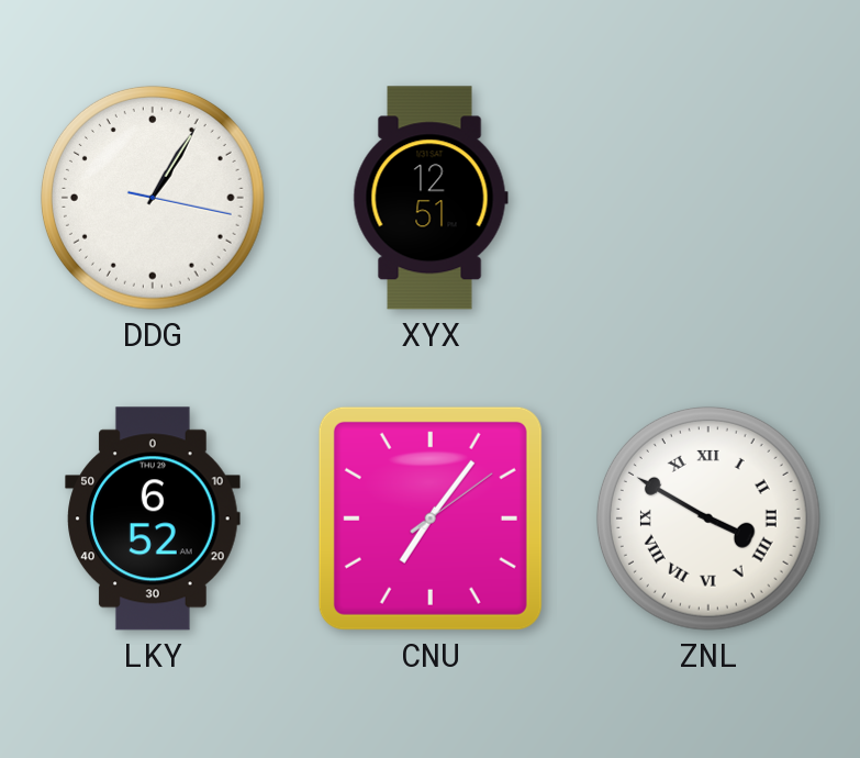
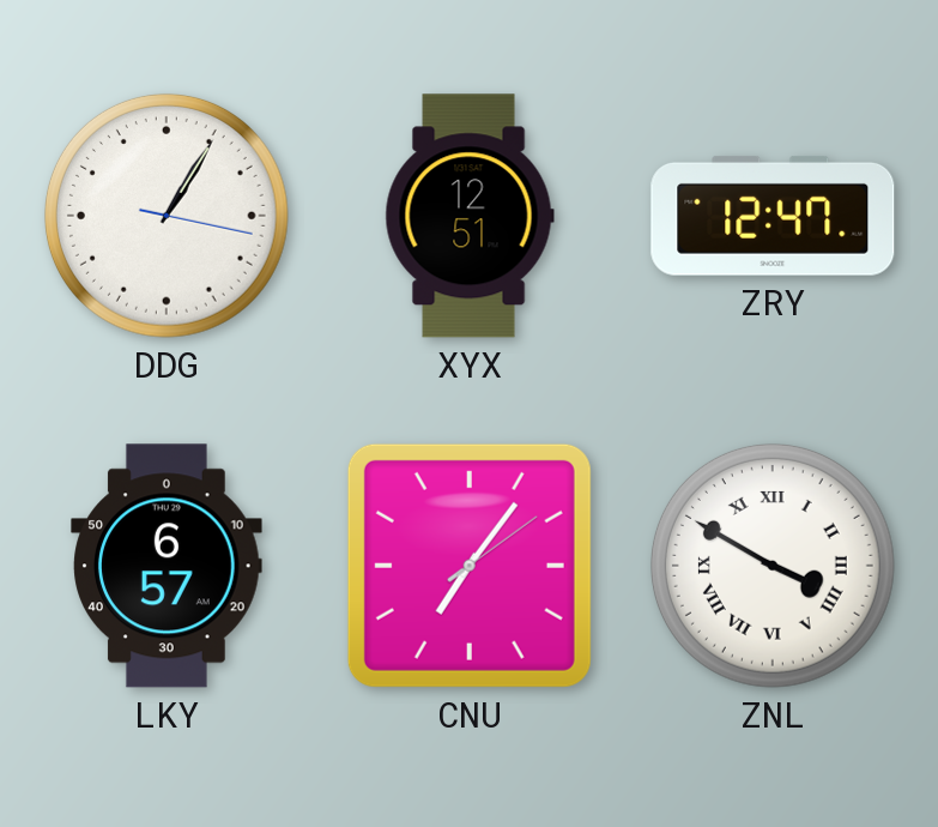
ZRY: none -> 12:47 (773, 216)
LKY: 6:52 -> 6:57 (167, 566)
